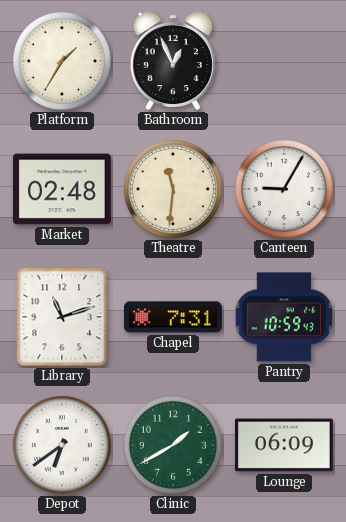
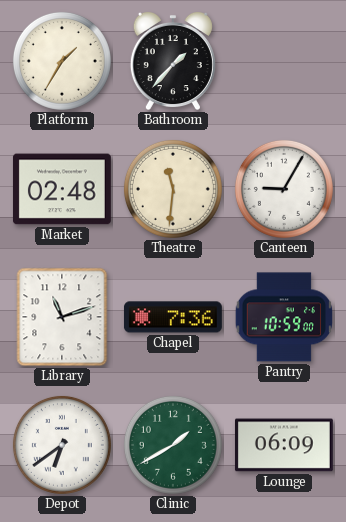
Bathroom: 12:56 -> 1:37 (173, 61)
Chapel: 7:31 -> 7:36 (173, 317)
Pantry: 10:59:43 -> 10:59:00 (283, 317)
